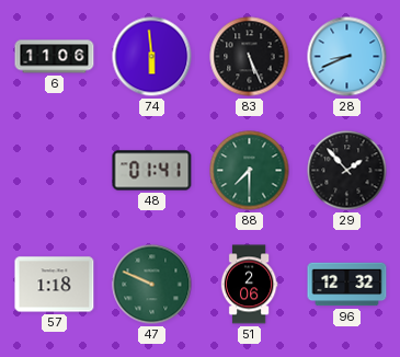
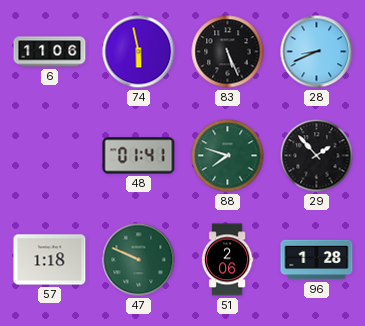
74: 5:59 -> 5:58 (139, 52)
88: 7:30 -> 7:48 (228, 156)
96: 12:32 -> 1:28 (317, 260)
